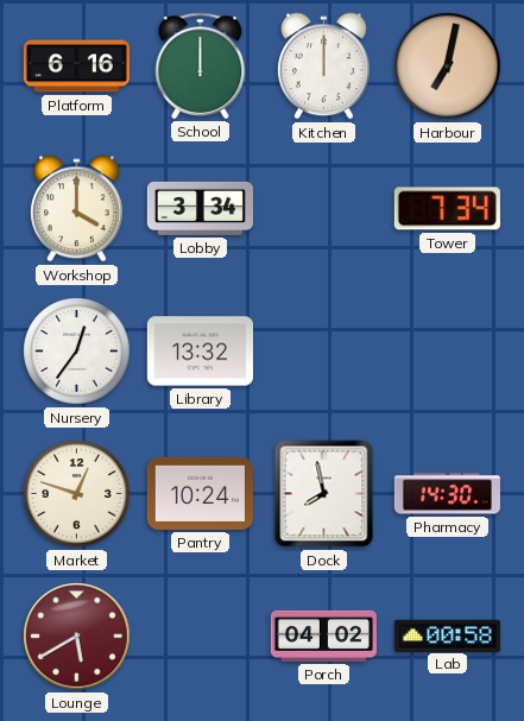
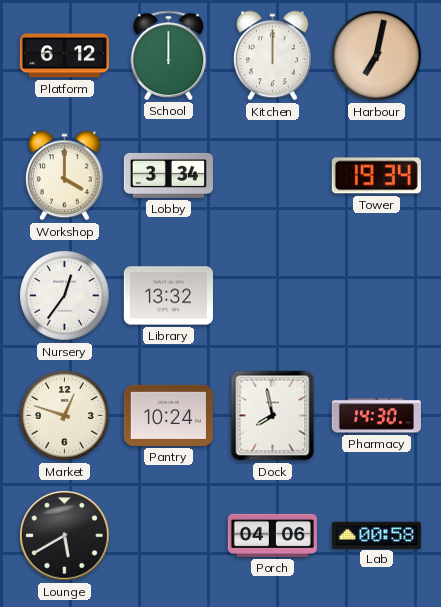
Platform: 6:16 -> 6:12 (64, 56)
Tower: 7:34 -> 19:34 (376, 176)
Lounge dial: burgundy -> black (65, 536)
Porch: 04:02 -> 04:06 (272, 535)
